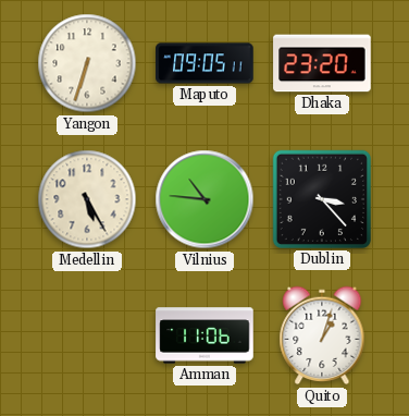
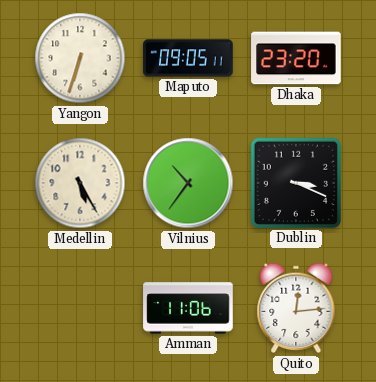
Vilnius: 10:46 -> 10:36 (188, 183)
Dublin: 3:23 -> 3:19 (296, 183)
Quito: 1:03 -> 12:14 (296, 308)
